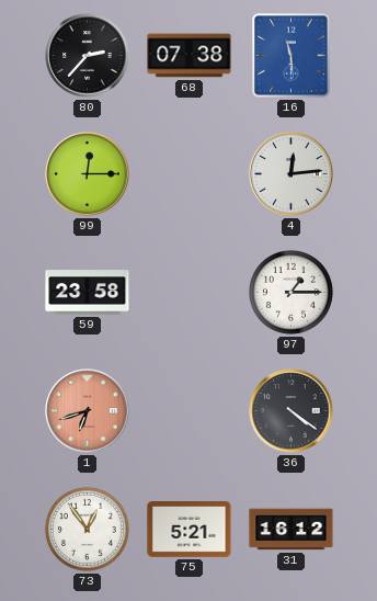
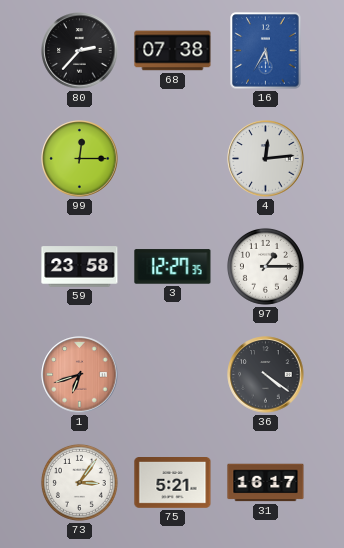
16: 11:29 -> 5:35 (266, 51)
3: none -> 12:27 (173, 267)
73: 12:54 -> 3:06 (79, 482)
31: 16:12 -> 16:17 (266, 483)
